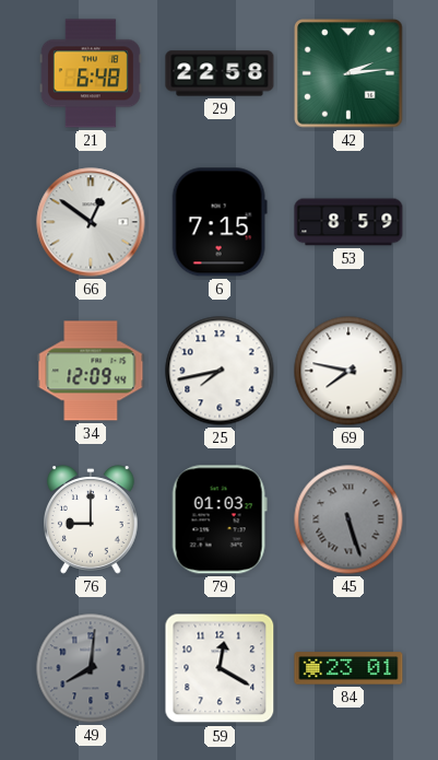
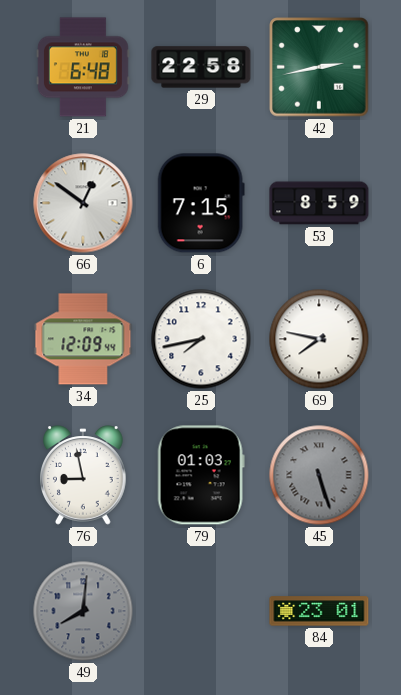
42: 2:14 -> 2:43 (319, 67)
76: 9:00 -> 8:58 (84, 475)
59: 12:20 -> none (220, 668)
